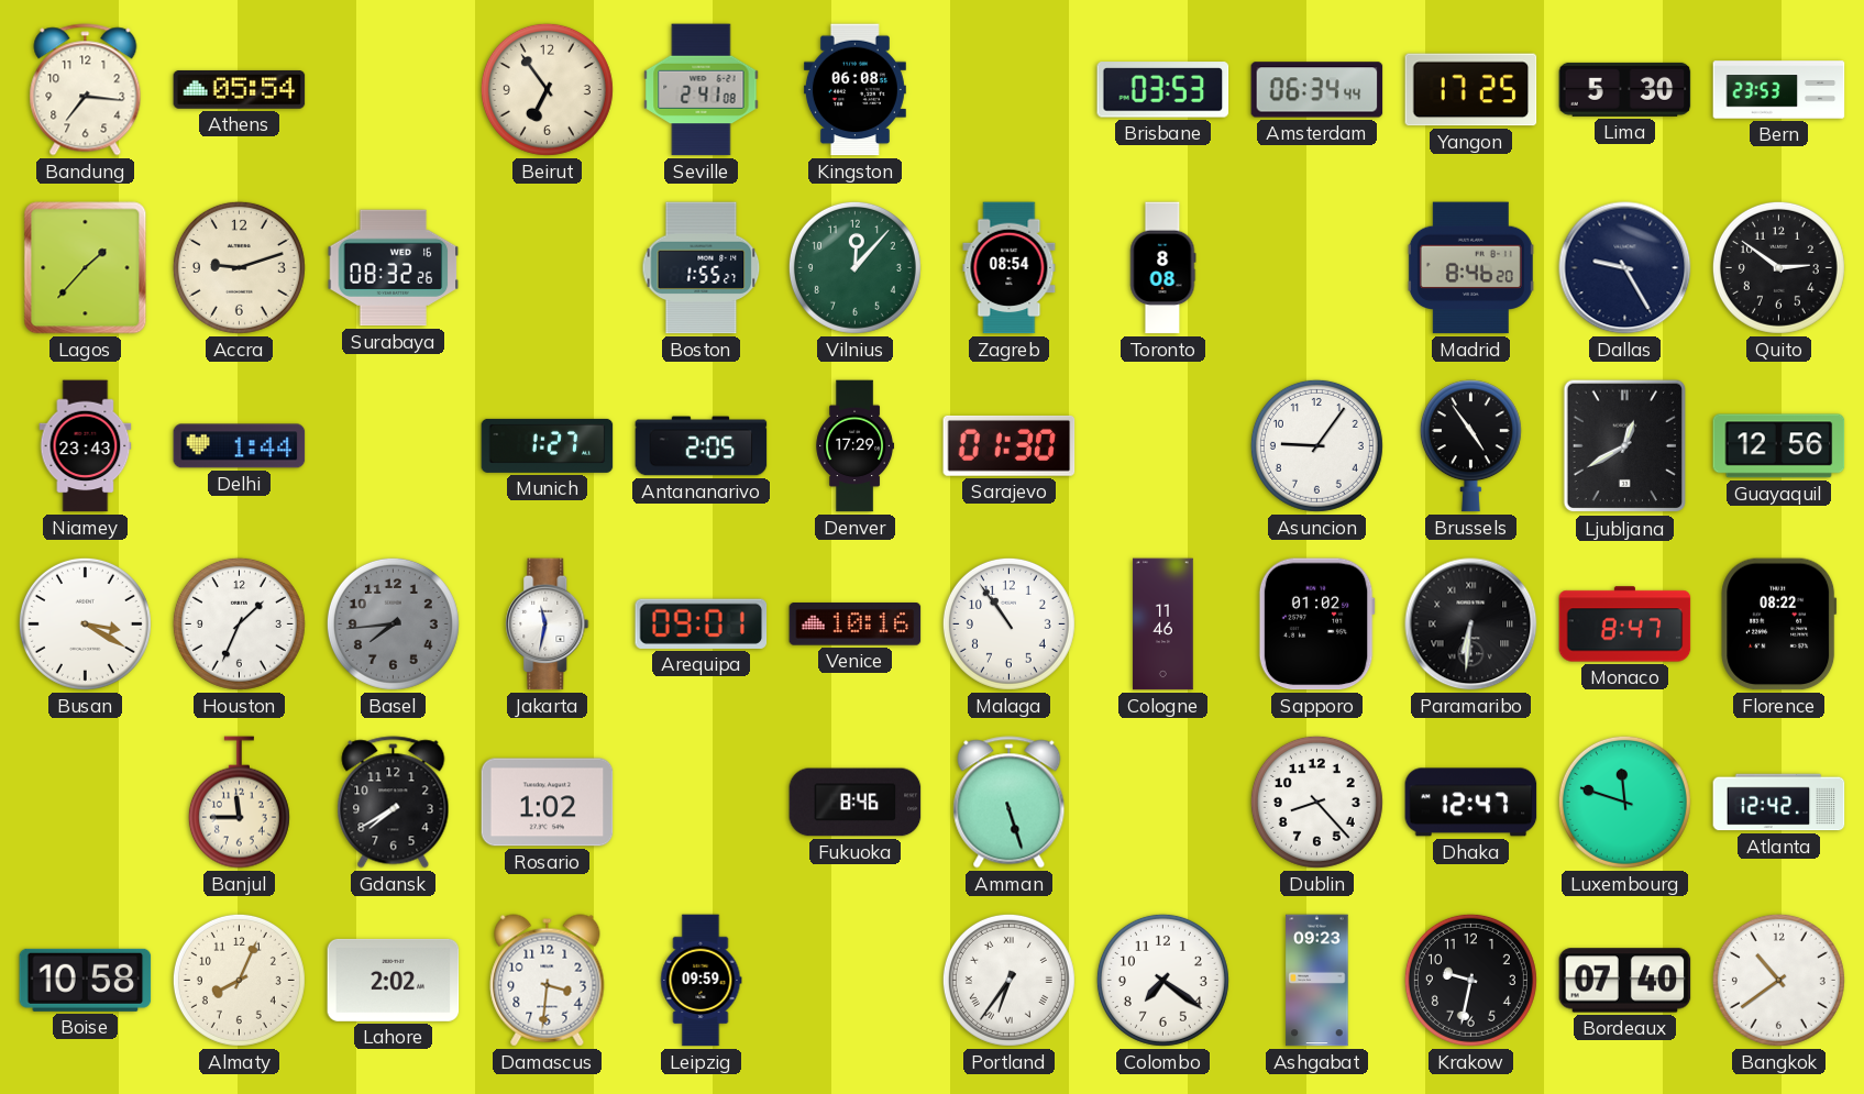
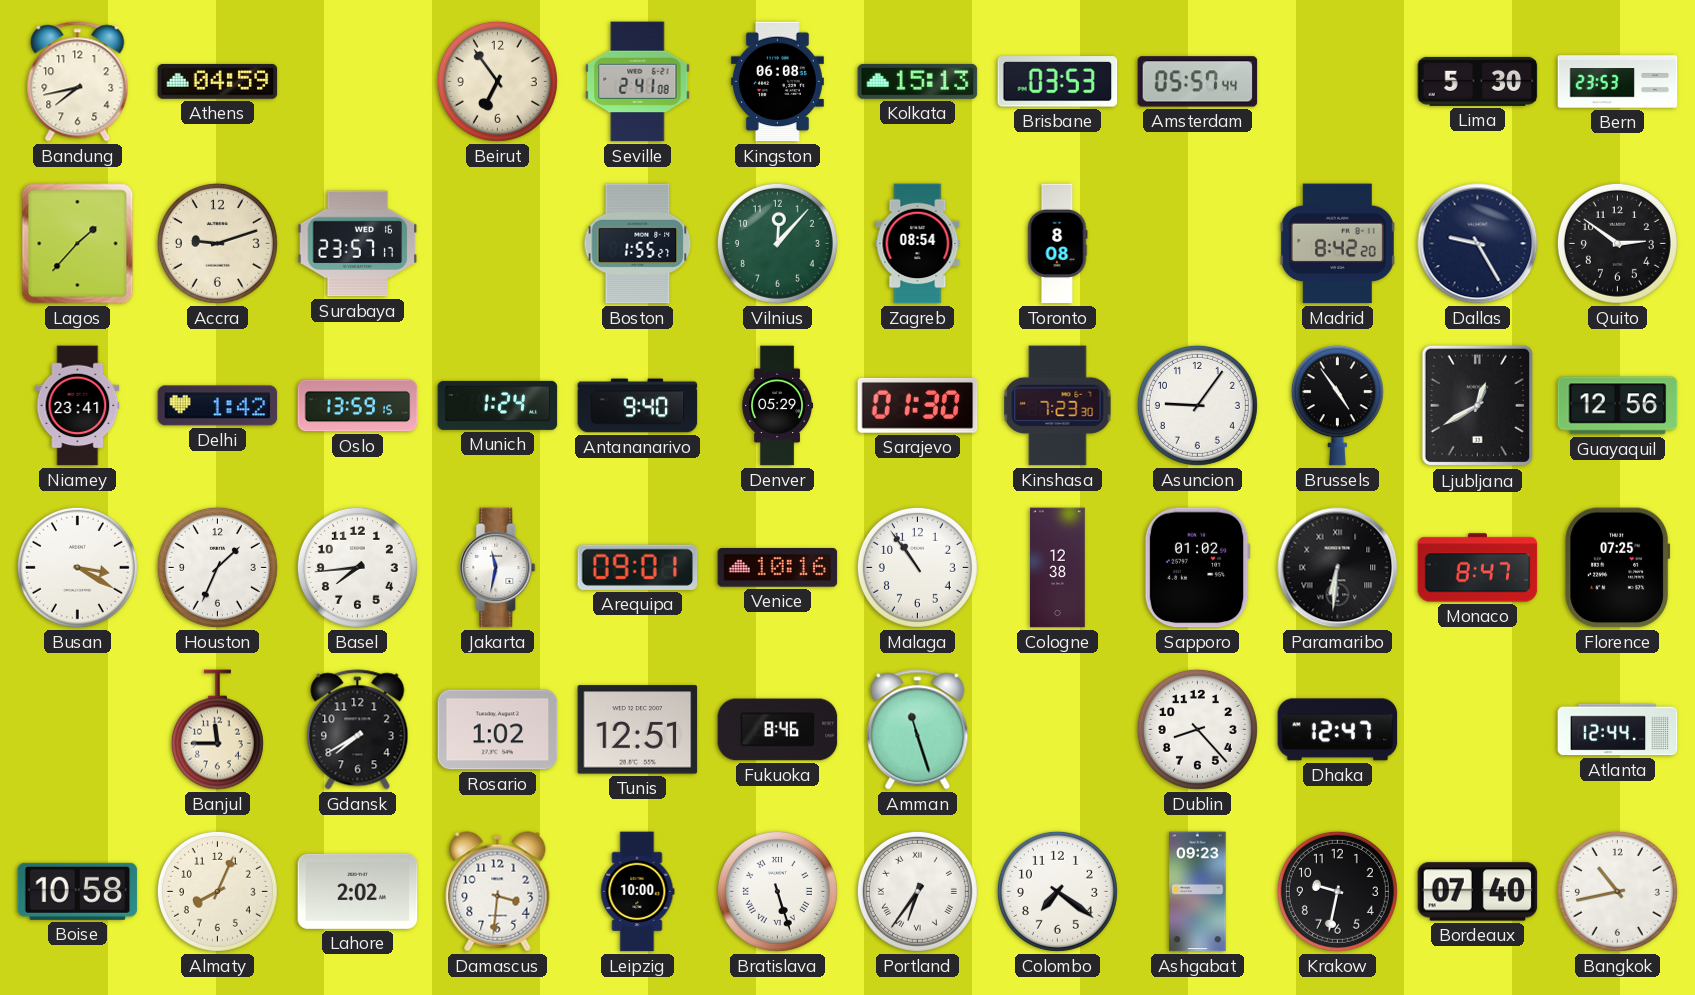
Bandung: 7:16 -> 7:43 (78, 82)
Athens: 05:54 -> 04:59 (218, 81)
Kolkata: none -> 15:13 (918, 81)
Amsterdam: 06:34 -> 05:57 (1198, 82)
Yangon: 17:25 -> none (1471, 90)
Surabaya: 08:32 -> 23:57 (358, 244)
Madrid: 8:46 -> 8:42 (1337, 244)
Niamey: 23:43 -> 23:41 (78, 406)
Delhi: 1:44 -> 1:42 (218, 406)
Oslo: none -> 13:59 (358, 406)
Munich: 1:27 -> 1:24 (498, 405)
Antananarivo: 2:05 -> 9:40 (638, 406)
Denver: 17:29 -> 05:29 (778, 406)
Kinshasa: none -> 7:23 (1058, 406)
Basel dial: grey -> white (357, 567)
Cologne: 11:46 -> 12:38 (1058, 568)
Florence: 08:22 -> 07:25 (1618, 568)
Tunis: none -> 12:51 (638, 730)
Amman: 5:27 -> 11:27 (918, 730)
Luxembourg: 11:48 -> none (1624, 802)
Atlanta: 12:42 -> 12:44 (1618, 730)
Leipzig: 09:59 -> 10:00 (637, 892)
Bratislava: none -> 5:27 (777, 891)
Bangkok: 10:39 -> 10:43 (1617, 891)
